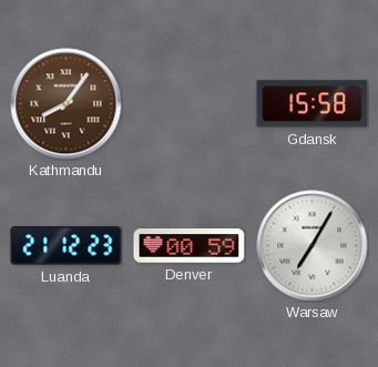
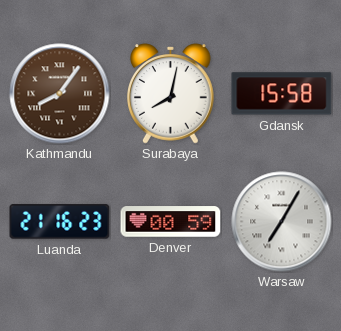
Surabaya: none -> 8:02 (171, 94)
Luanda: 21:12 -> 21:16 (60, 222)
